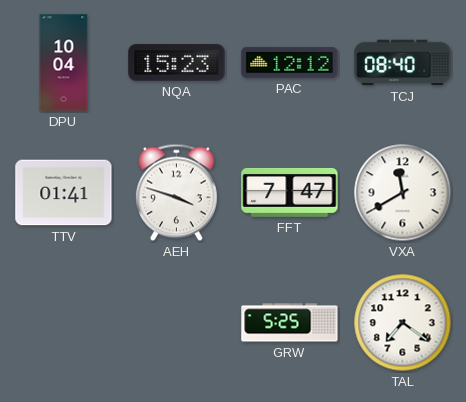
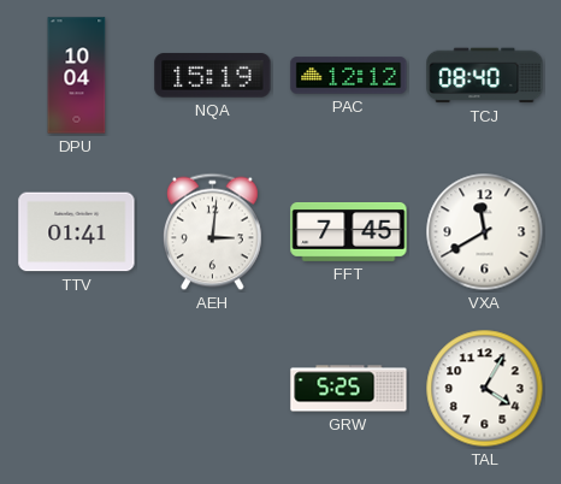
NQA: 15:23 -> 15:19 (213, 76)
AEH: 3:48 -> 3:01 (213, 232)
FFT: 7:47 -> 7:45 (349, 231)
TAL: 7:21 -> 4:05 (485, 389)
